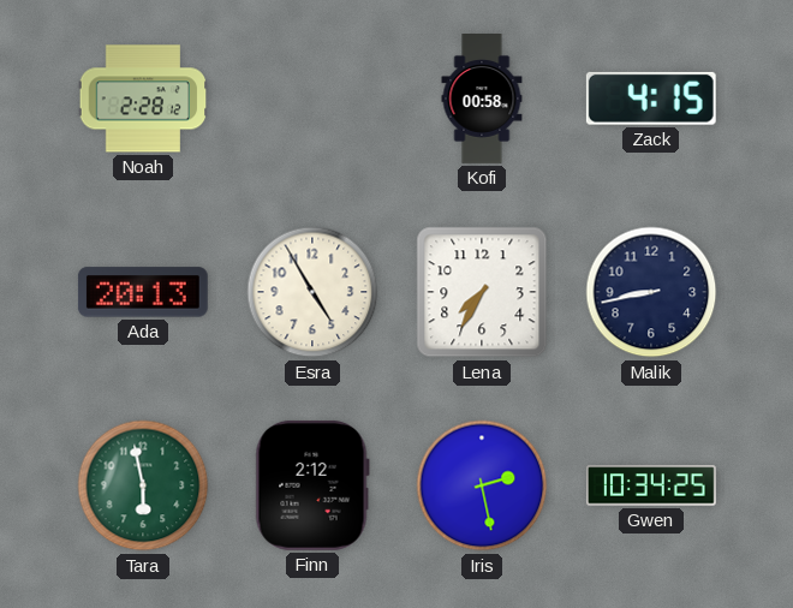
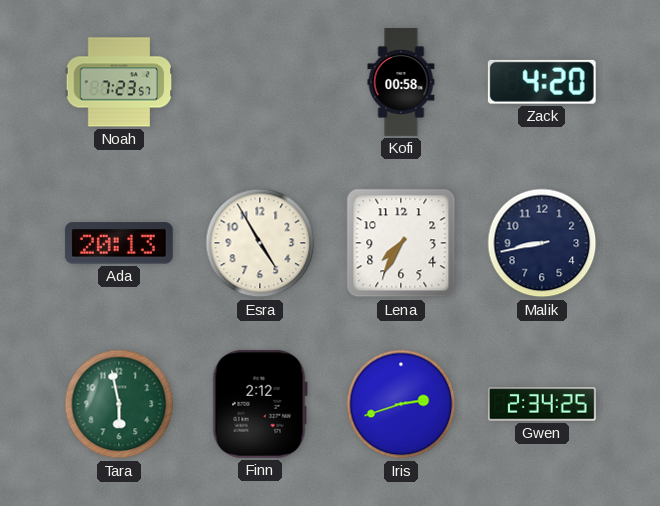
Noah: 2:28 -> 7:23 (119, 82)
Zack: 4:15 -> 4:20 (542, 82)
Iris: 2:28 -> 2:42 (401, 404)
Gwen: 10:34 -> 2:34 (542, 404)
